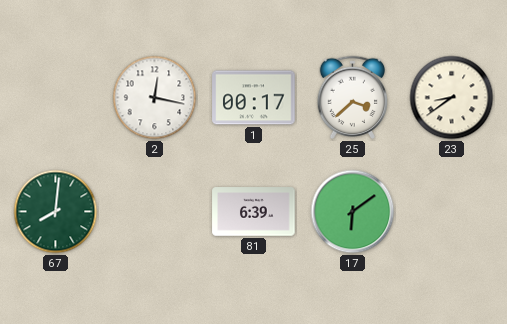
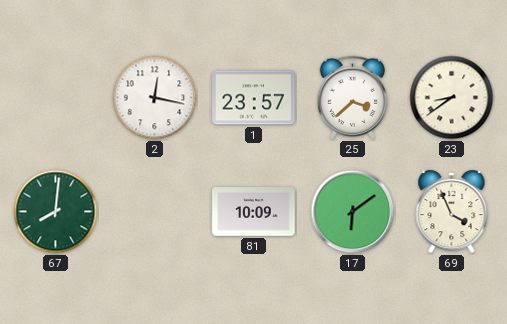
1: 00:17 -> 23:57 (254, 98)
81: 6:39 -> 10:09 (254, 212)
69: none -> 3:56 (452, 212)
